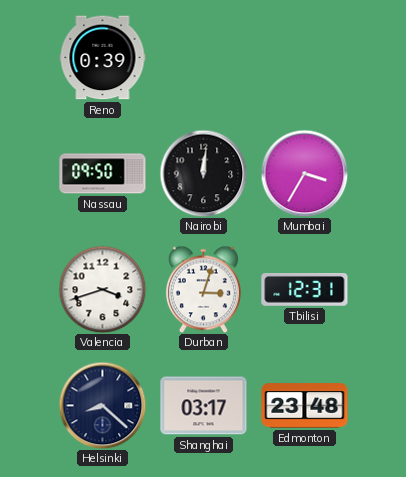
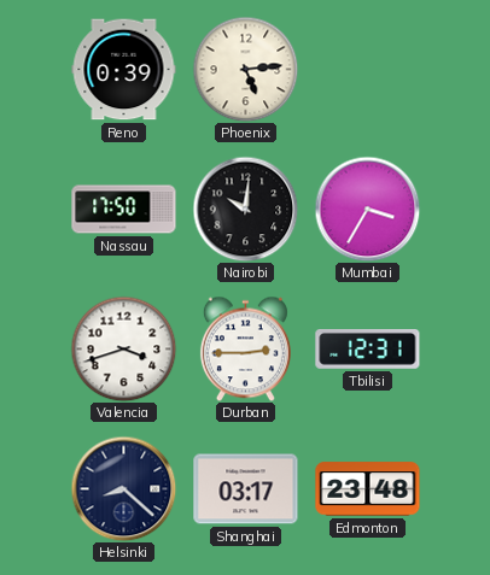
Phoenix: none -> 5:14 (245, 69)
Nassau: 09:50 -> 17:50 (124, 210)
Nairobi: 12:01 -> 10:01 (245, 209)
Durban: 3:03 -> 2:45 (245, 348)
